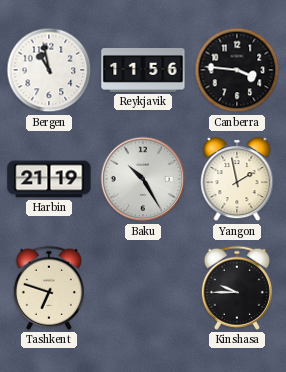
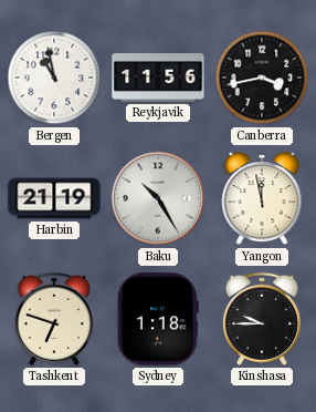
Canberra: 3:46 -> 3:43 (262, 78)
Yangon: 1:58 -> 11:58 (262, 199)
Sydney: none -> 1:18 (158, 319)
